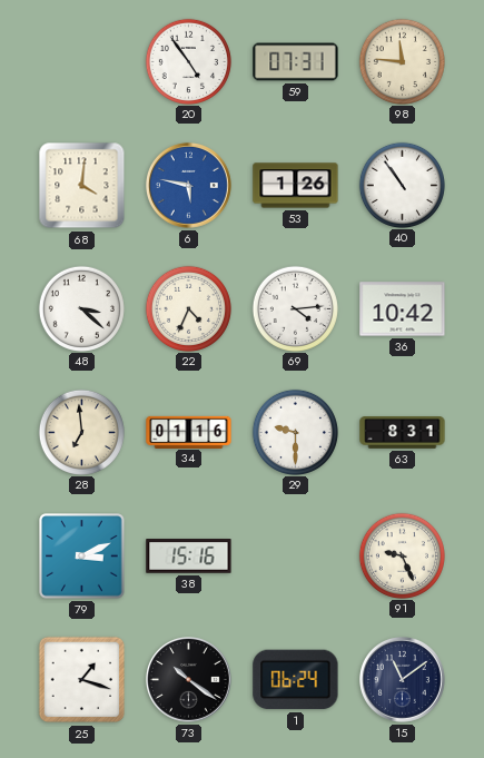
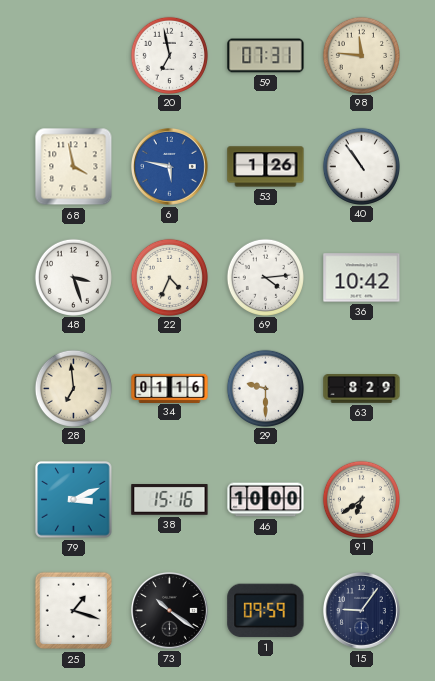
20: 4:54 -> 6:58 (169, 55)
68: 4:01 -> 3:58 (74, 167)
48: 3:22 -> 3:27 (73, 277)
63: 8:31 -> 8:29 (362, 389)
46: none -> 10:00 (266, 500)
91: 9:26 -> 6:39 (361, 499)
1: 06:24 -> 09:59 (266, 611)
15: 11:09 -> 9:06 (362, 611)
